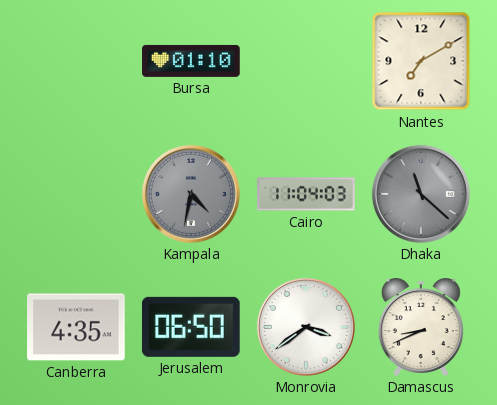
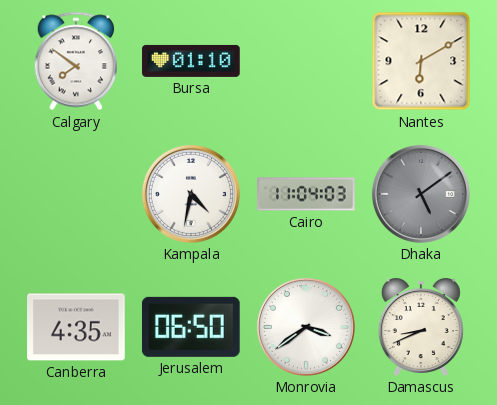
Calgary: none -> 7:51 (76, 61)
Nantes: 7:10 -> 6:10 (421, 61)
Kampala dial: grey -> white (191, 194)
Dhaka: 11:22 -> 5:09 (421, 194)
